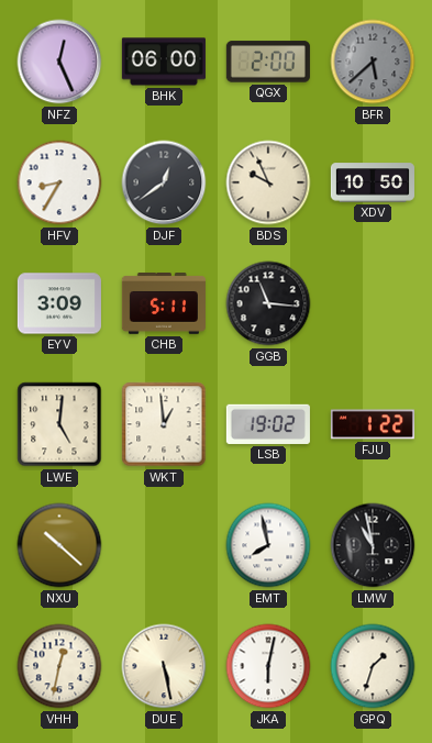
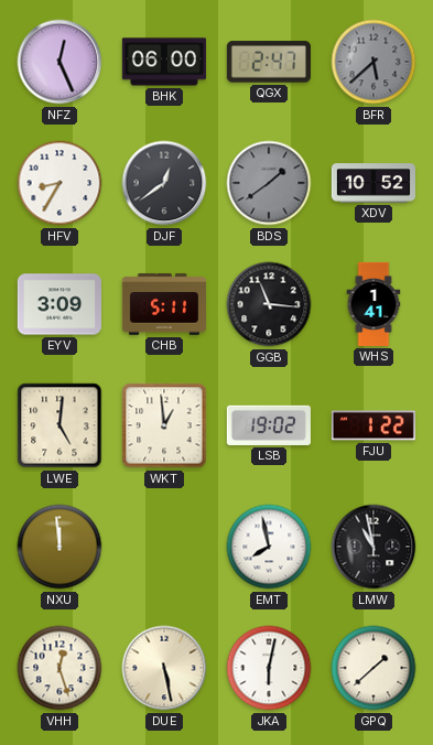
QGX: 2:00 -> 2:47 (269, 62)
BDS: 9:56 -> 1:39 (269, 183)
BDS dial: cream -> grey (269, 183)
XDV: 10:50 -> 10:52 (374, 183)
WHS: none -> 1:41 (374, 304)
NXU: 10:22 -> 11:59 (59, 547)
VHH: 12:32 -> 12:27 (59, 668)
GPQ: 1:33 -> 1:38 (374, 668)
